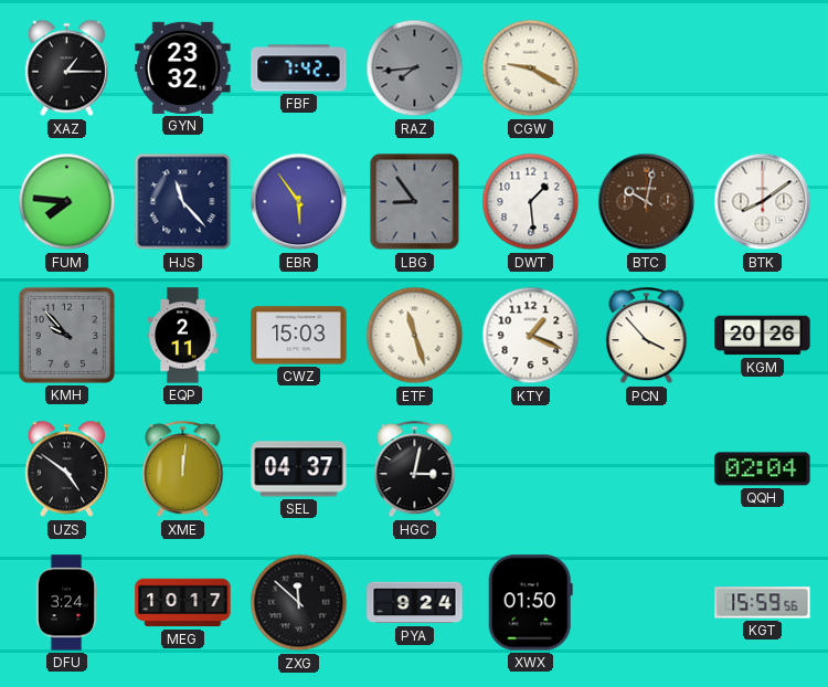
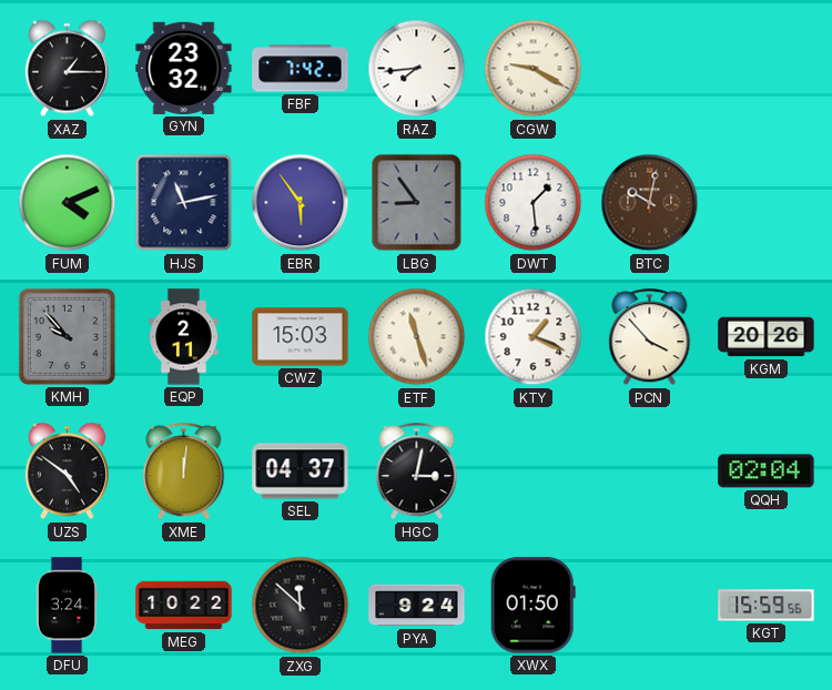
RAZ dial: grey -> white (417, 69)
FUM: 7:46 -> 4:11 (68, 203)
HJS: 11:23 -> 11:13 (184, 203)
BTK: 8:09 -> none (763, 202)
MEG: 10:17 -> 10:22 (184, 606)
